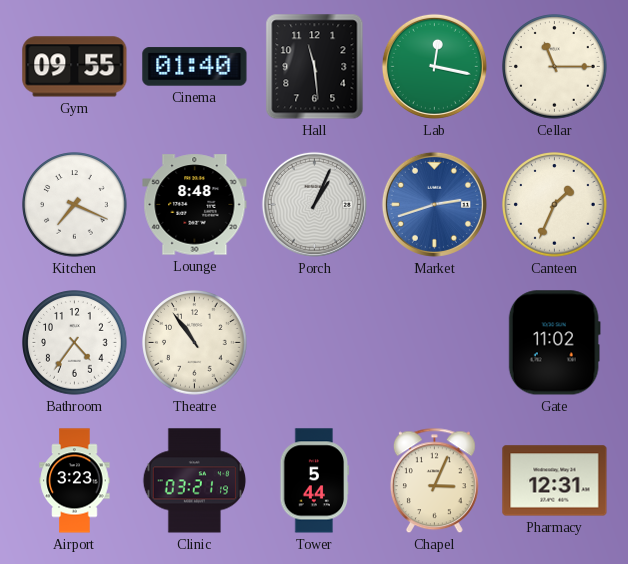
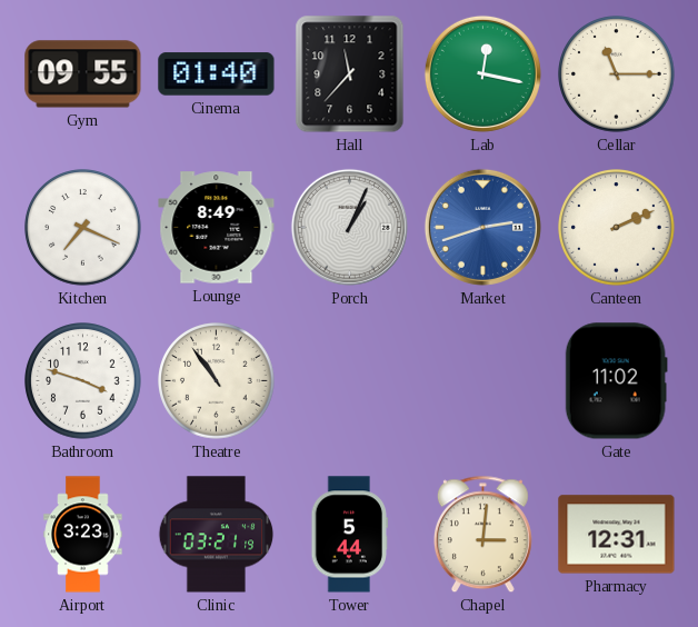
Hall: 11:29 -> 11:37 (350, 74)
Lounge: 8:48 -> 8:49 (217, 228)
Canteen: 1:34 -> 2:11 (617, 228)
Bathroom: 4:36 -> 3:48 (83, 381)
Chapel: 3:04 -> 3:01 (482, 535)
